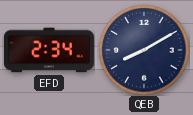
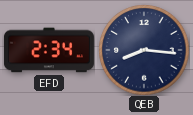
QEB: 8:10 -> 8:16 (144, 50)
